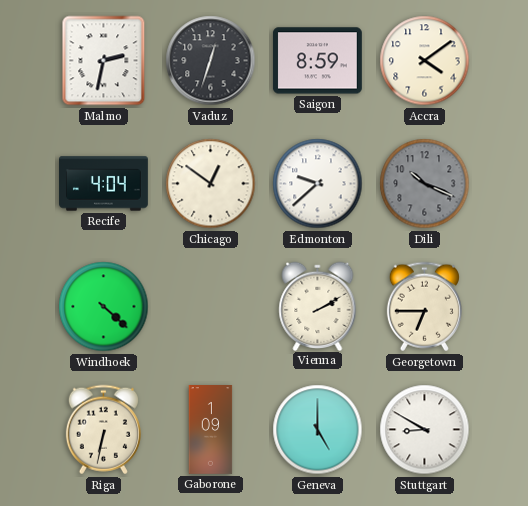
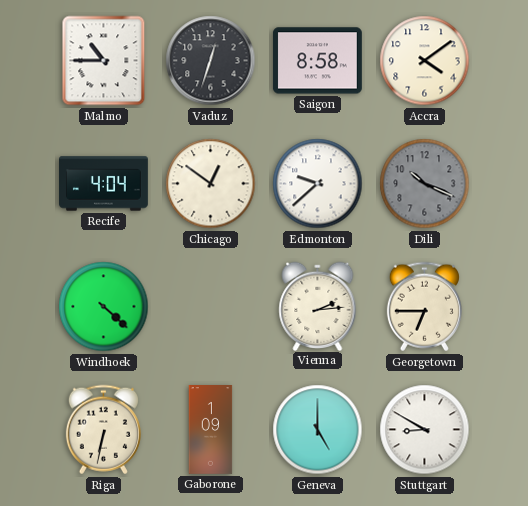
Malmo: 2:32 -> 10:45 (104, 61)
Saigon: 8:59 -> 8:58 (317, 61)
Vienna: 2:10 -> 2:14 (318, 306)
